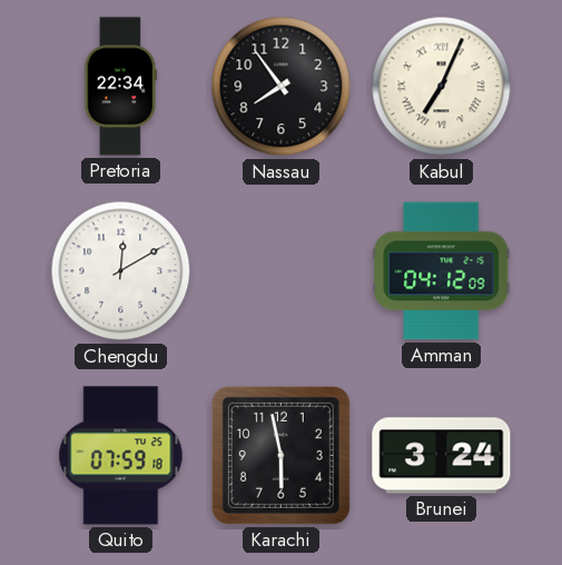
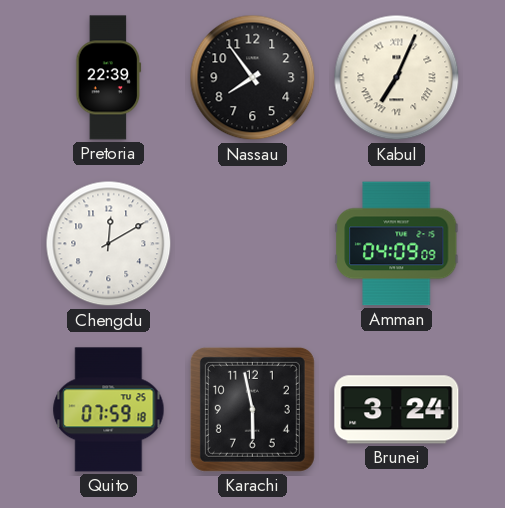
Pretoria: 22:34 -> 22:39 (109, 78)
Amman: 04:12 -> 04:09 (397, 244)
